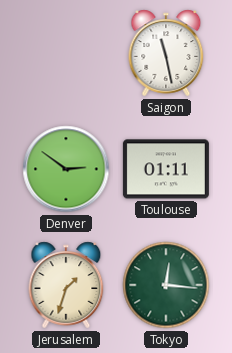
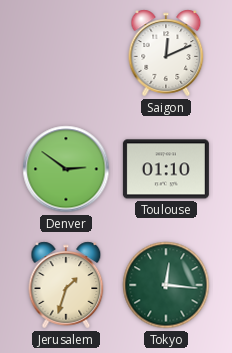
Saigon: 11:28 -> 12:11 (166, 53)
Toulouse: 01:11 -> 01:10 (166, 169)
